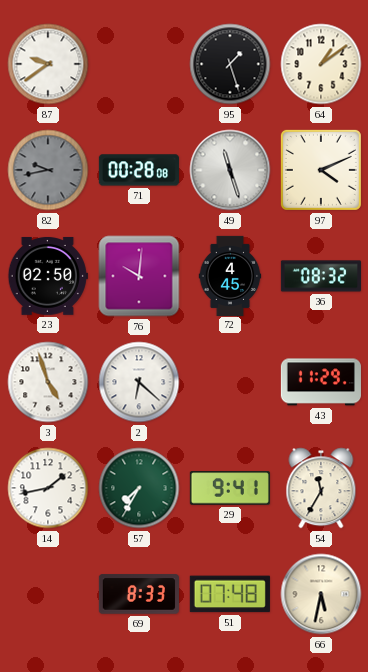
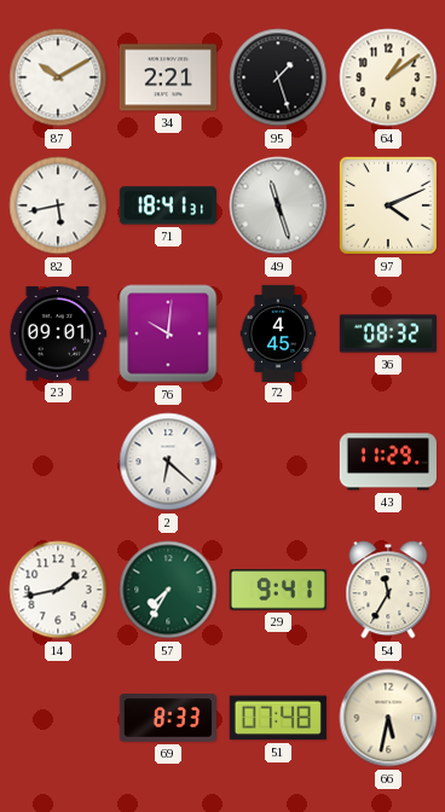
87: 9:39 -> 10:10 (58, 77)
34: none -> 2:21 (168, 77)
82: 9:43 -> 5:43 (58, 205)
82 dial: grey -> white (58, 205)
71: 00:28 -> 18:41 (168, 205)
23: 02:50 -> 09:01 (58, 333)
3: 4:57 -> none (48, 382)
